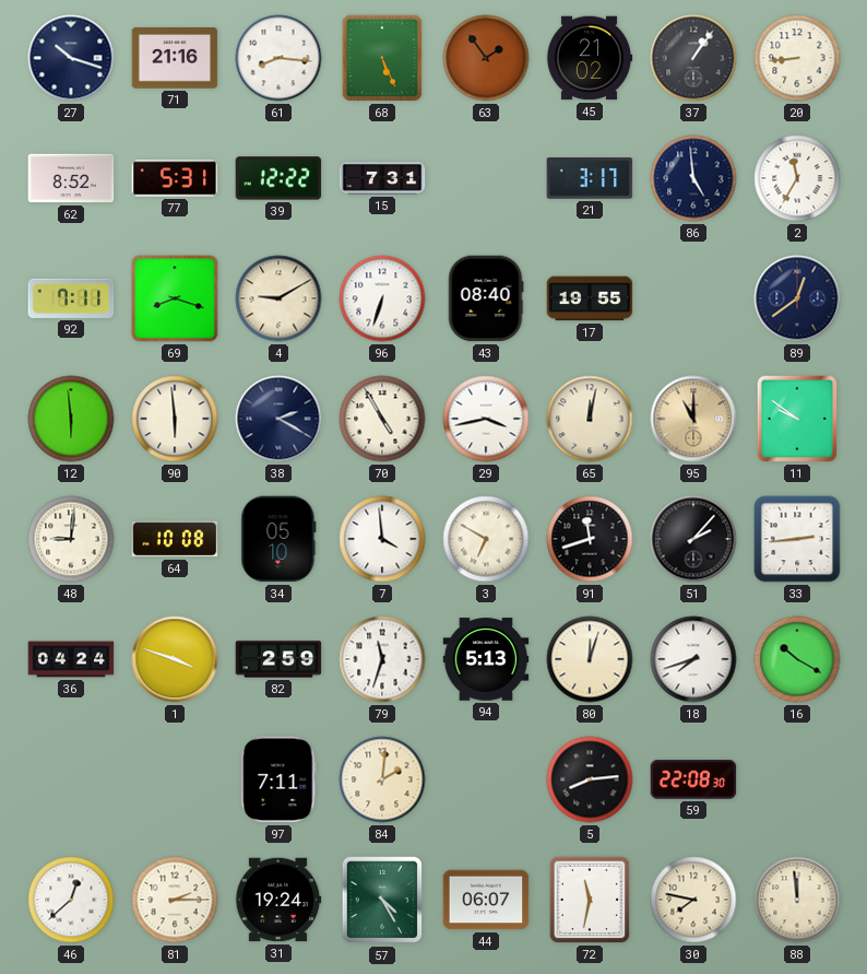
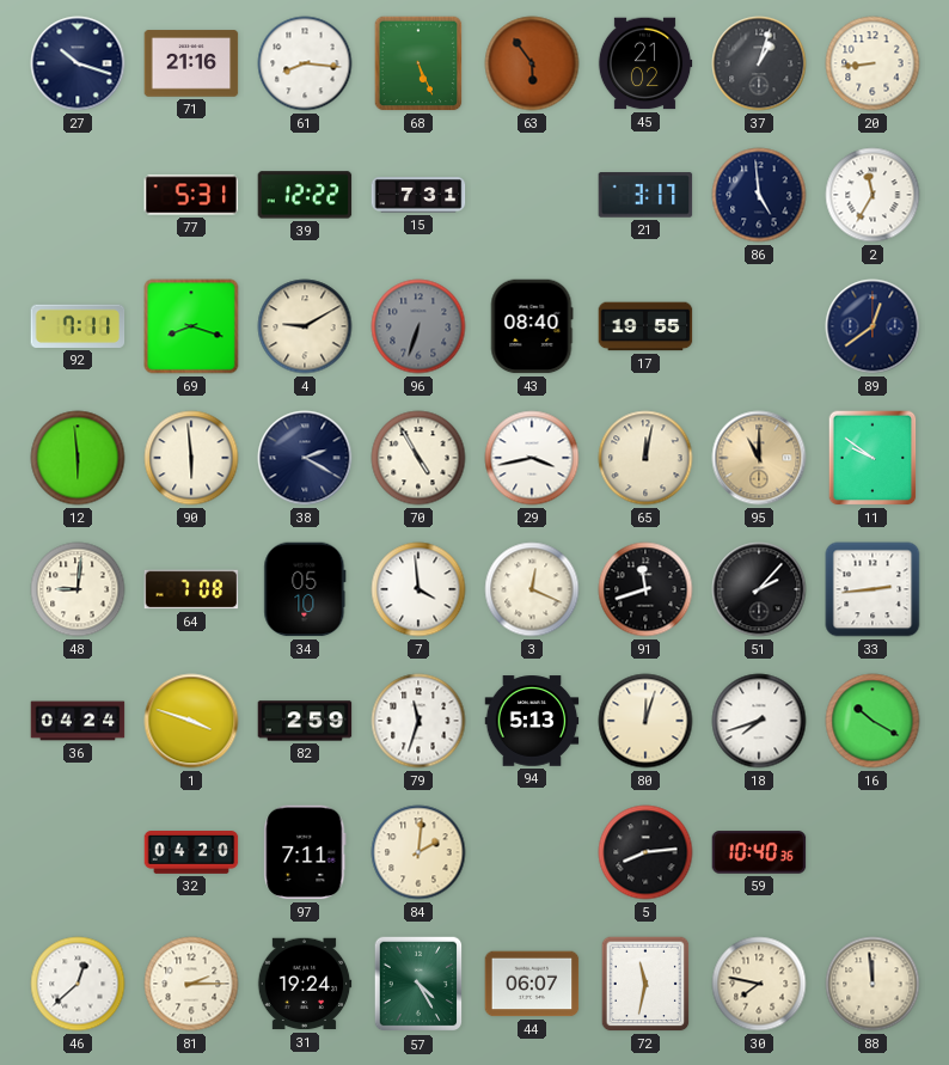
63: 1:54 -> 5:54 (532, 63)
37: 1:06 -> 1:03 (759, 63)
62: 8:52 -> none (71, 178)
96 dial: white -> grey (418, 326)
64: 10:08 -> 7:08 (191, 589)
3: 6:50 -> 12:19 (532, 589)
32: none -> 04:20 (191, 853)
59: 22:08 -> 10:40 (759, 852)
